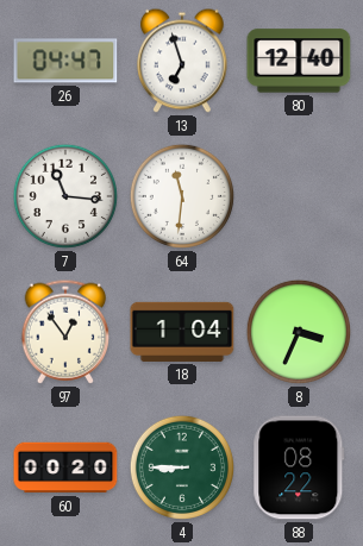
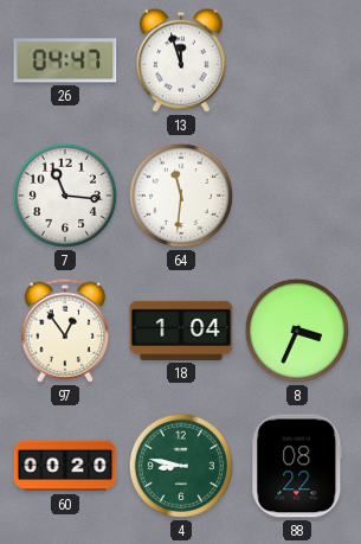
13: 6:57 -> 11:57 (181, 60)
80: 12:40 -> none (299, 61)
4: 8:45 -> 8:47 (181, 466)
